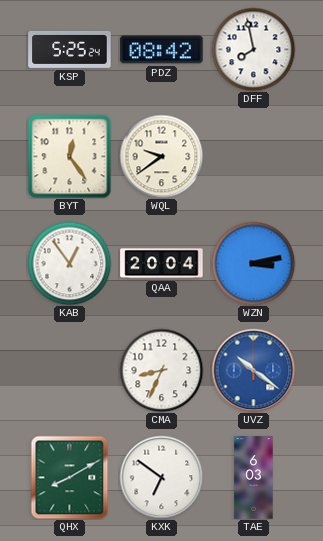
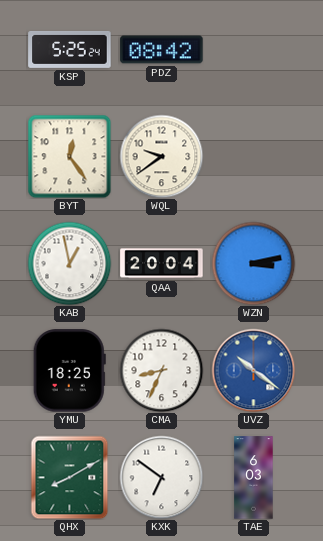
DFF: 7:58 -> none (253, 49)
KAB: 12:54 -> 12:58 (69, 263)
YMU: none -> 18:25 (69, 371)
